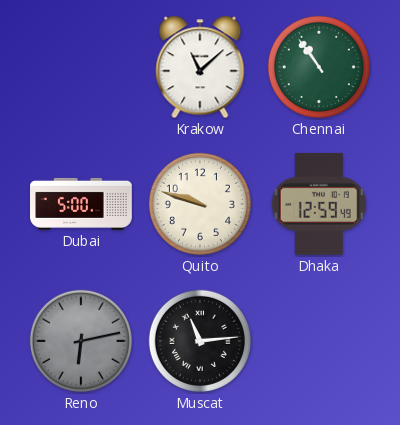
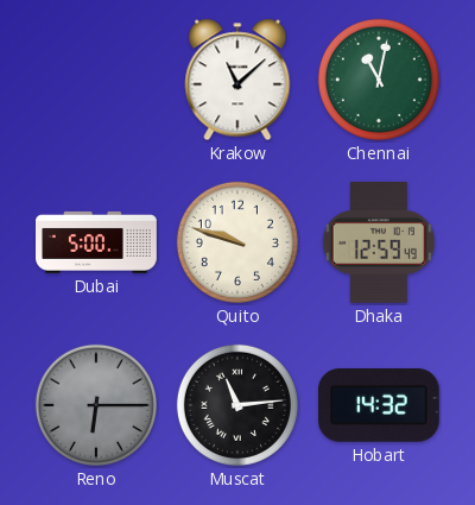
Chennai: 10:54 -> 11:02 (379, 80)
Reno: 6:13 -> 6:15 (96, 405)
Hobart: none -> 14:32 (380, 405)
